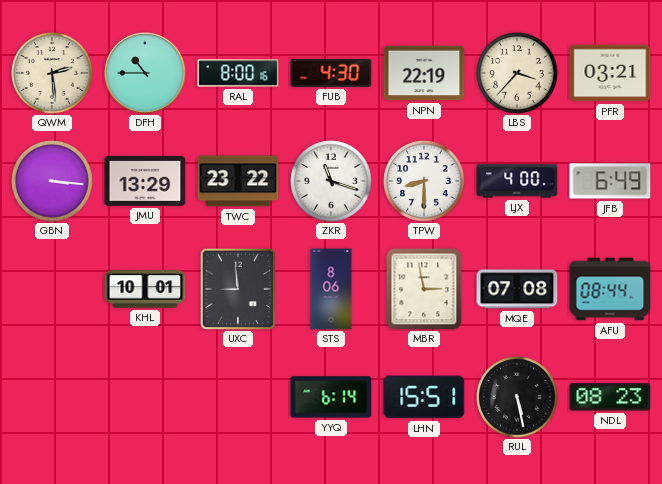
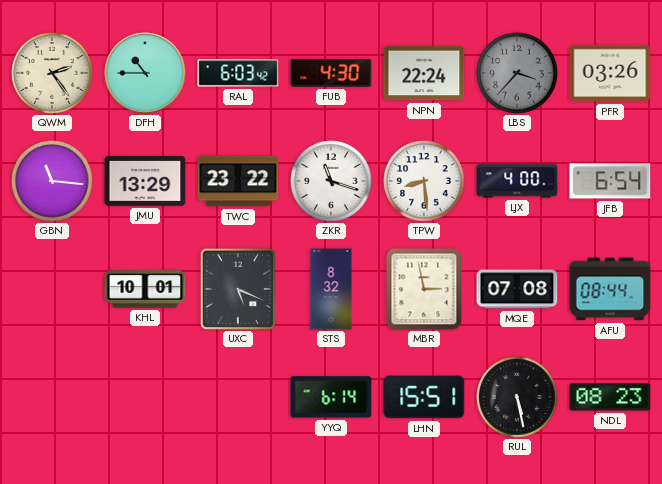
QWM: 2:29 -> 2:24 (52, 73)
RAL: 8:00 -> 6:03 (238, 73)
NPN: 22:19 -> 22:24 (424, 73)
LBS dial: cream -> grey (517, 73)
PFR: 03:21 -> 03:26 (610, 73)
GBN: 3:16 -> 11:16 (52, 181)
TPW: 8:30 -> 8:29 (424, 181)
JFB: 6:49 -> 6:54 (610, 181)
UXC: 8:59 -> 5:19 (238, 289)
STS: 8:06 -> 8:32 (331, 289)
